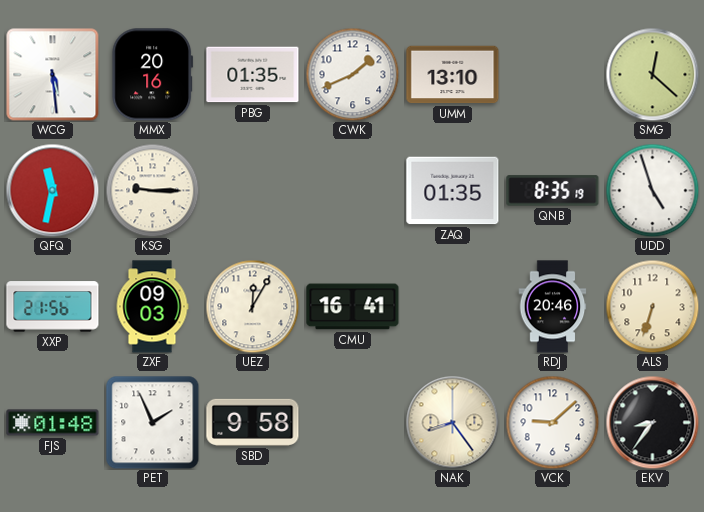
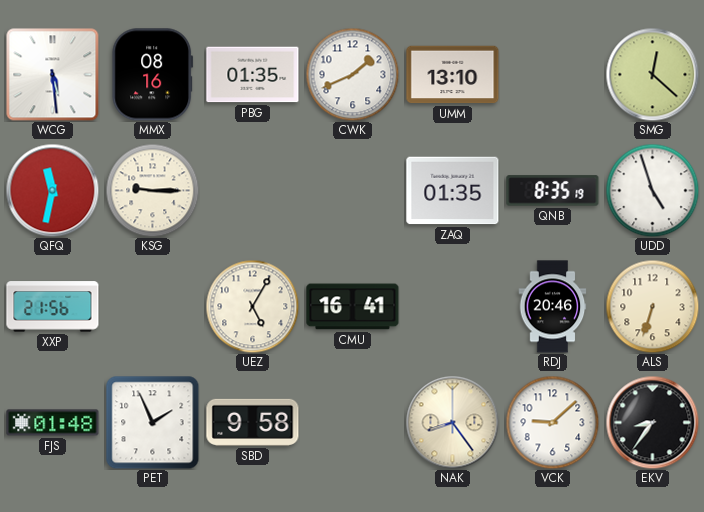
MMX: 20:16 -> 08:16 (153, 75)
ZXF: 09:03 -> none (152, 307)
UEZ: 12:05 -> 5:05 (252, 306)
